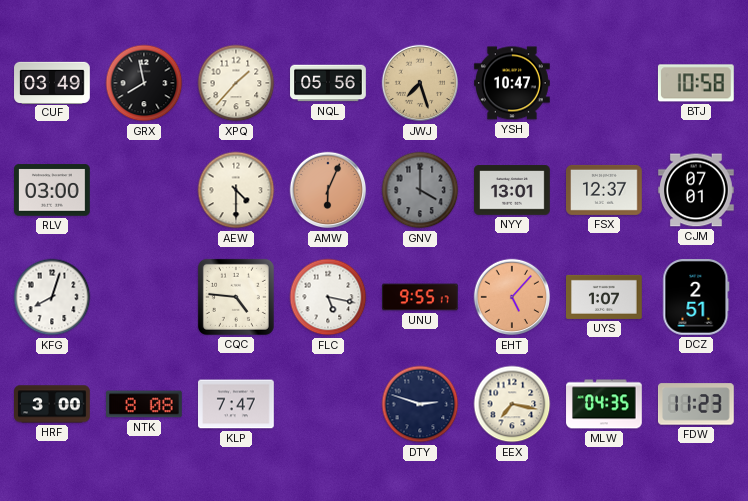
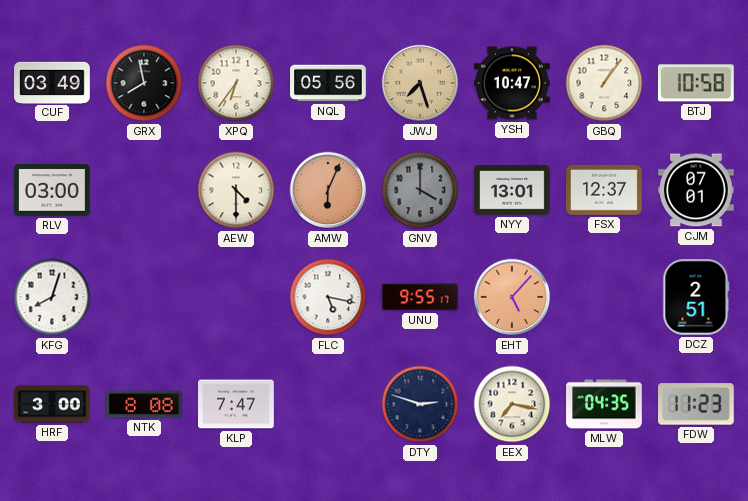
XPQ: 1:37 -> 6:36 (236, 83)
GBQ: none -> 1:06 (604, 83)
CQC: 4:46 -> none (236, 297)
UYS: 1:07 -> none (604, 297)
